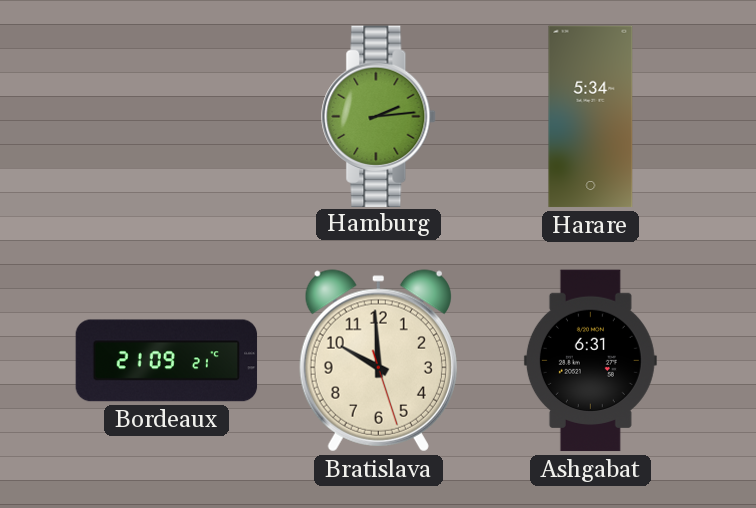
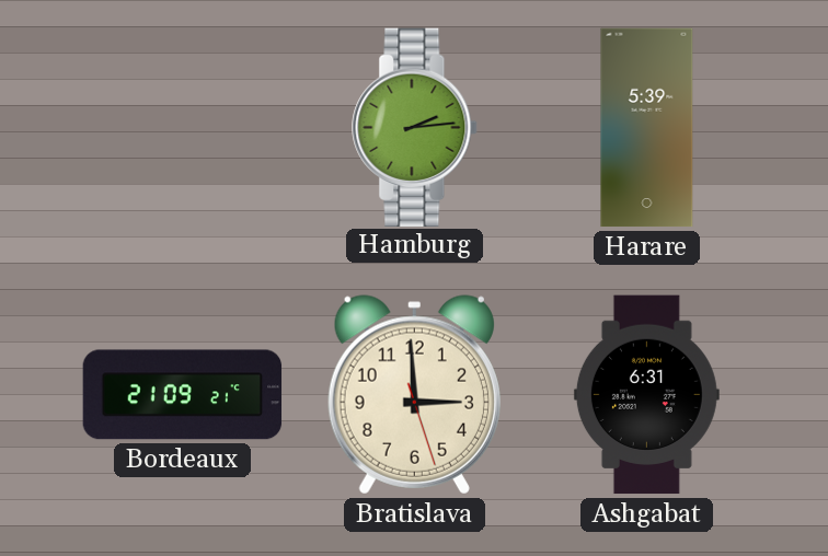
Harare: 5:34 -> 5:39 (647, 128)
Bratislava: 9:59 -> 2:59 (414, 395)
